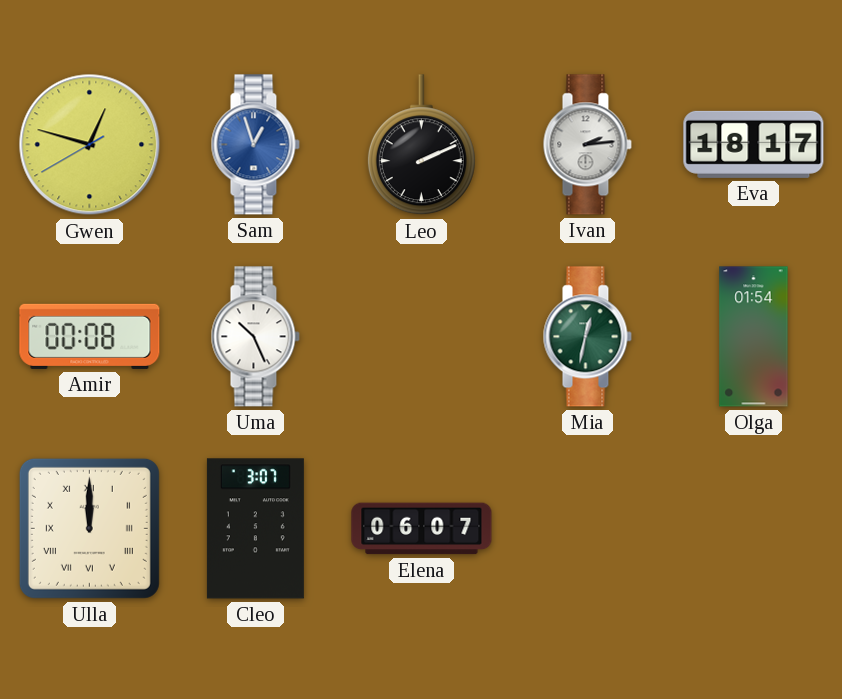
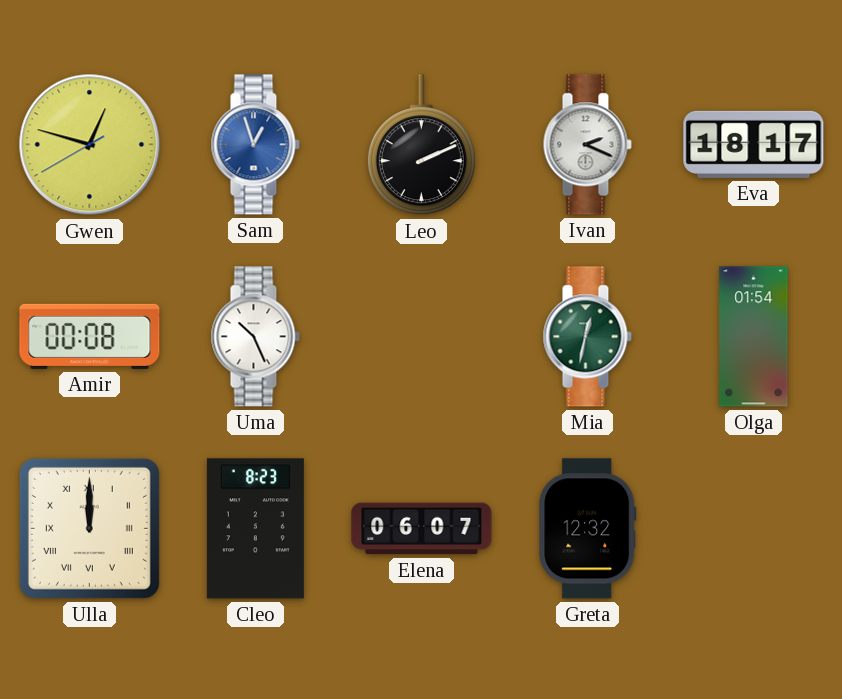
Ivan: 2:14 -> 2:19 (587, 145)
Cleo: 3:07 -> 8:23 (255, 529)
Greta: none -> 12:32 (588, 529)
